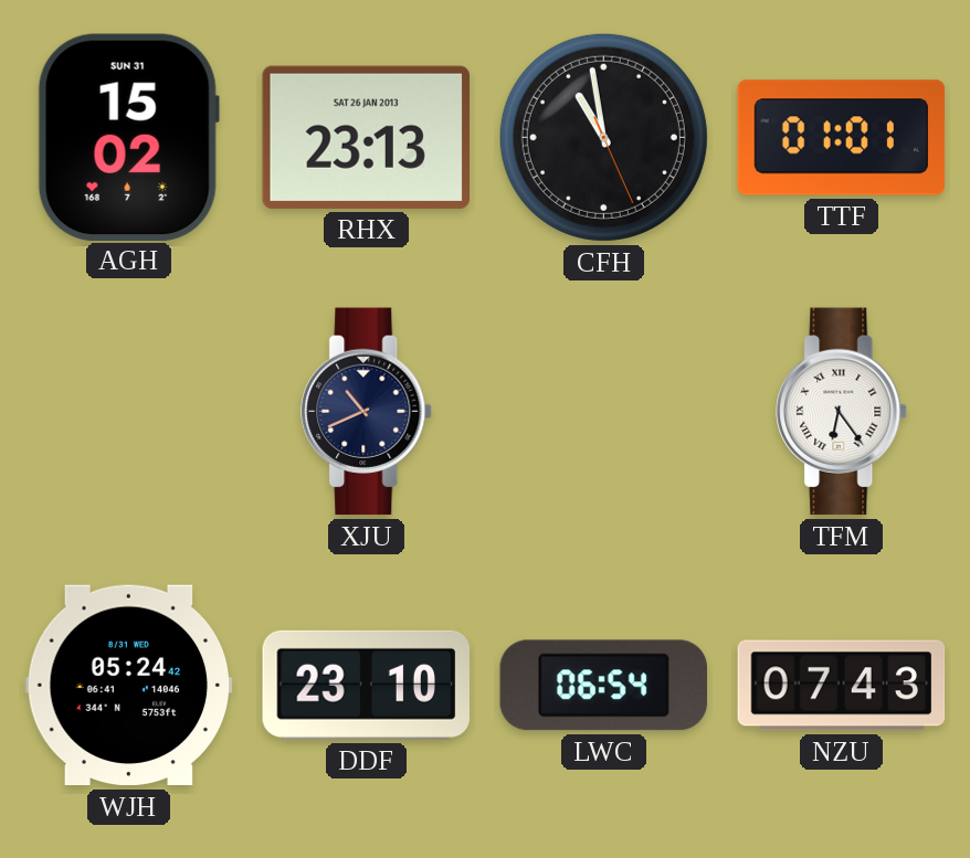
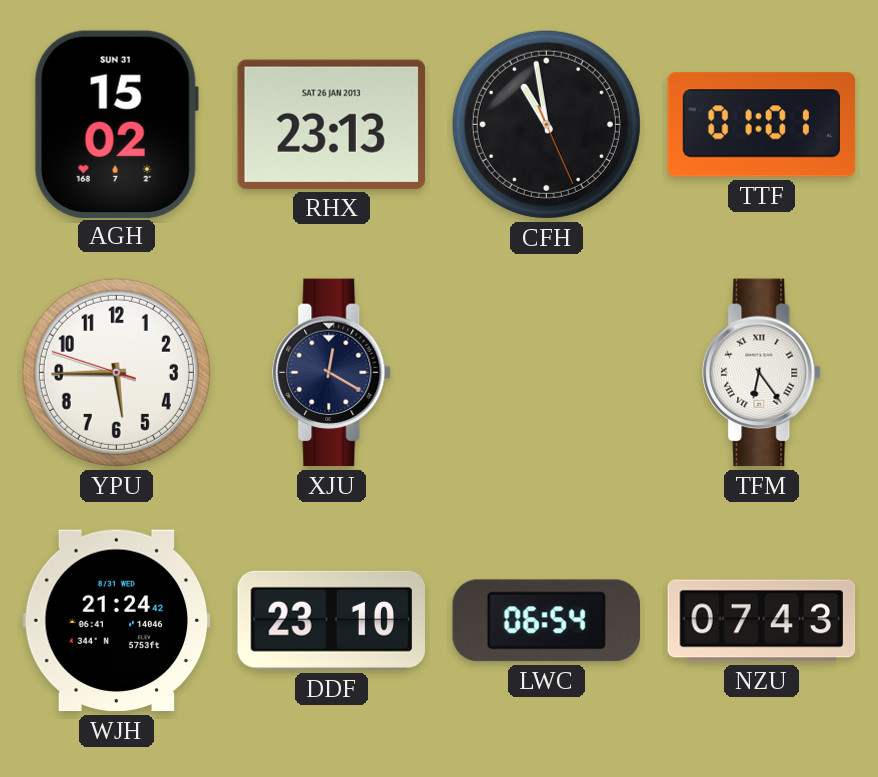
YPU: none -> 5:44 (116, 372)
XJU: 10:41 -> 12:20 (332, 373)
WJH: 05:24 -> 21:24 (117, 621)
